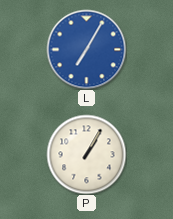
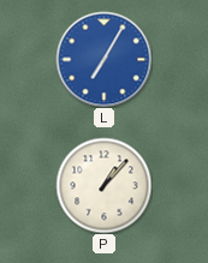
P: 1:05 -> 1:07 (103, 185)
